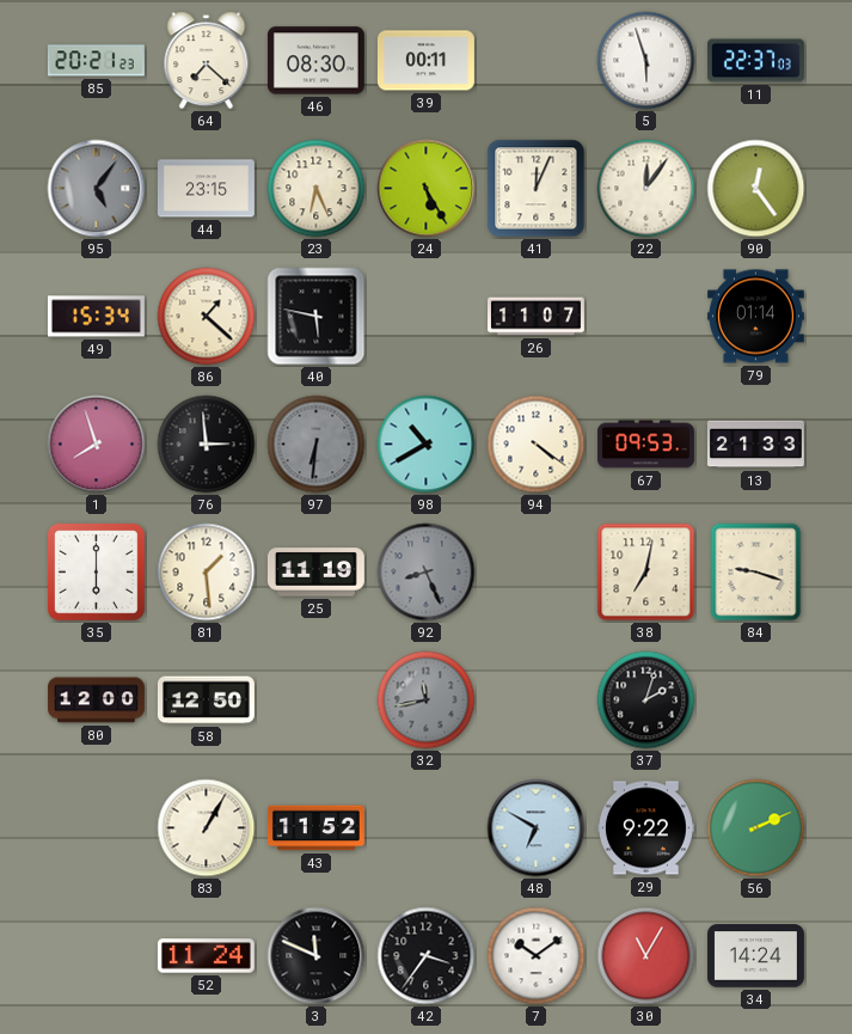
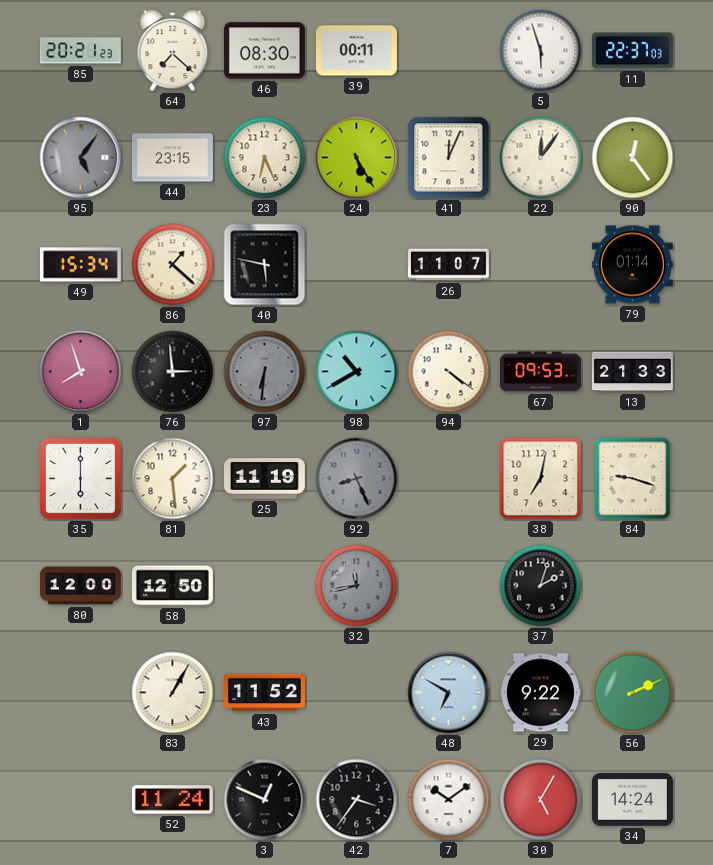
3: 11:49 -> 12:49 (265, 800)
30: 11:05 -> 5:05 (541, 800)
